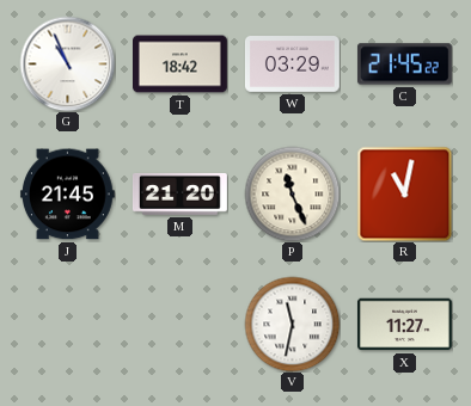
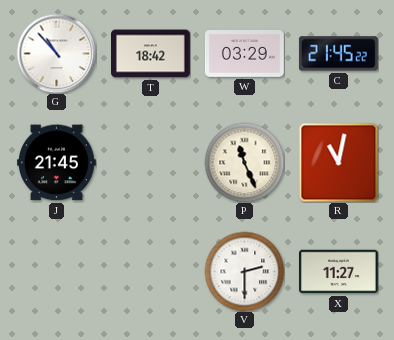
G: 10:56 -> 10:53 (56, 53)
M: 21:20 -> none (179, 193)
V: 11:32 -> 2:30 (244, 271)
